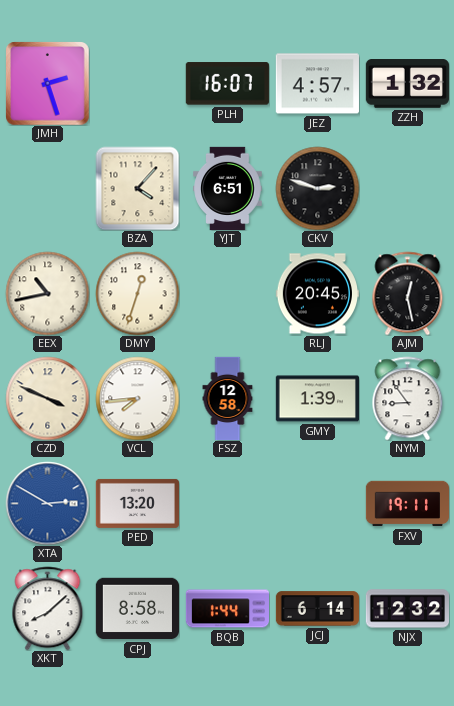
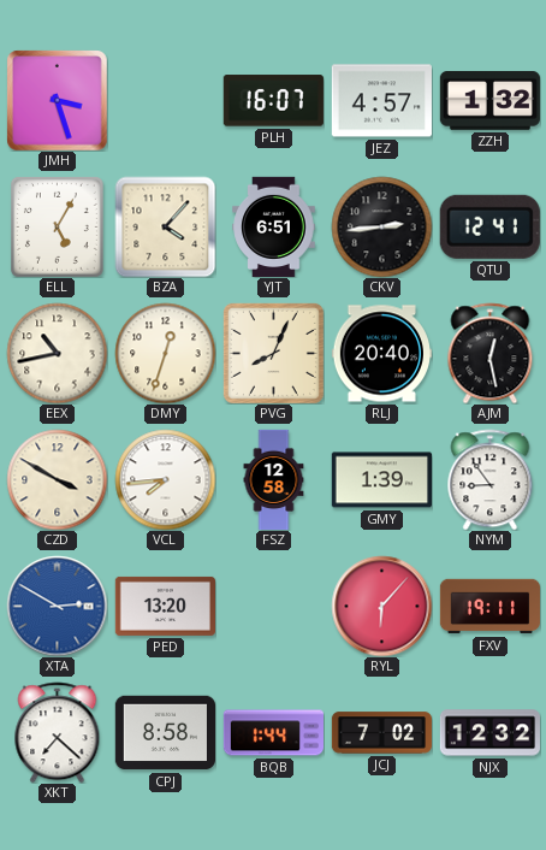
JMH: 2:27 -> 3:27 (57, 100)
ELL: none -> 5:05 (57, 226)
CKV: 2:48 -> 2:44 (381, 226)
QTU: none -> 12:41 (489, 226)
PVG: none -> 8:04 (273, 353)
RLJ: 20:45 -> 20:40 (381, 354)
CZD: 3:49 -> 3:50 (57, 479)
RYL: none -> 6:07 (381, 606)
XKT: 8:08 -> 7:22 (58, 732)
JCJ: 6:14 -> 7:02 (381, 733)
